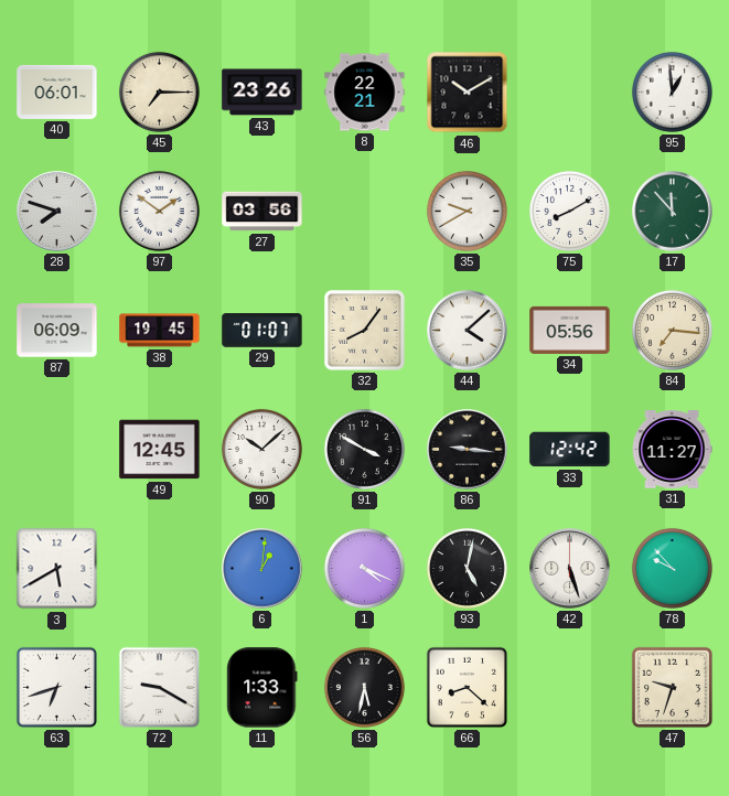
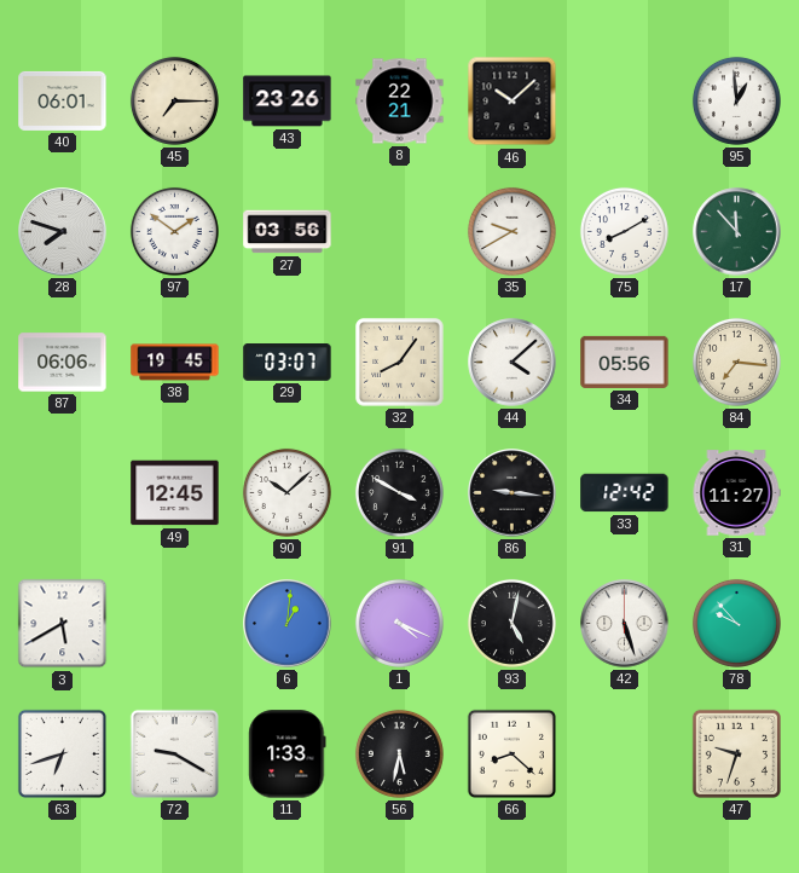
46: 10:10 -> 10:08 (513, 102)
87: 06:09 -> 06:06 (63, 363)
29: 01:07 -> 03:07 (288, 363)
